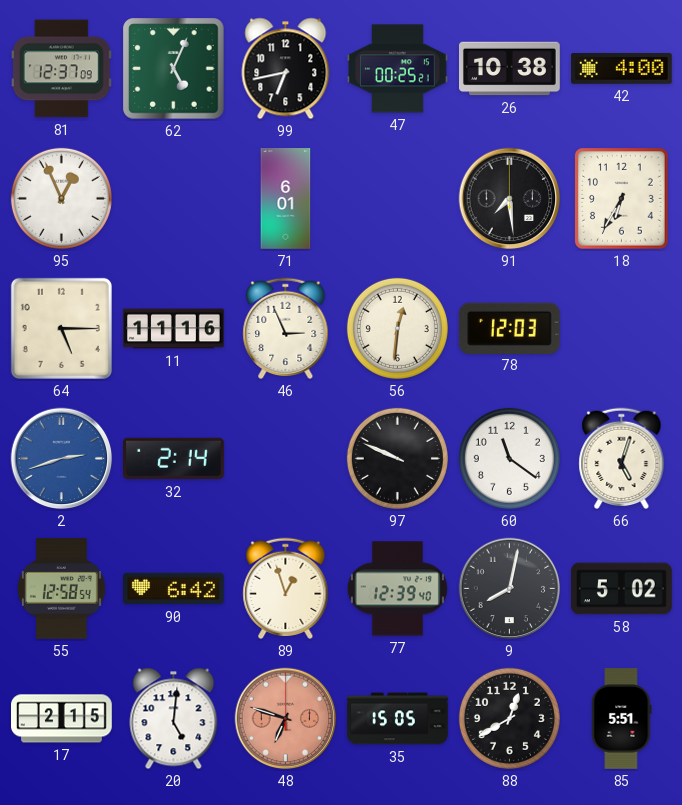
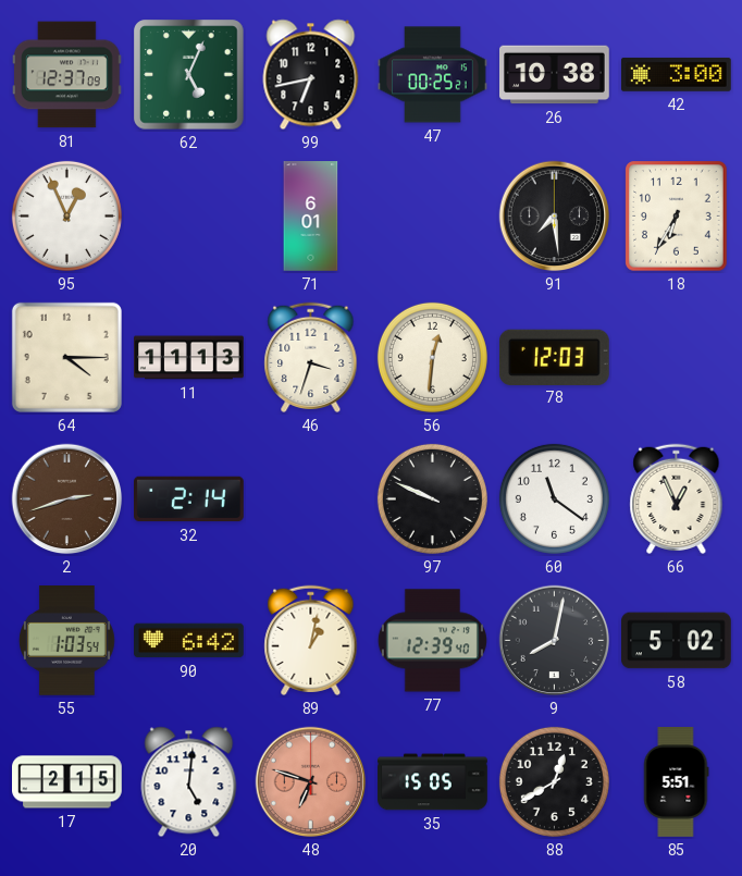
42: 4:00 -> 3:00 (677, 74)
64: 5:15 -> 4:15 (66, 357)
11: 11:16 -> 11:13 (189, 358)
46: 2:56 -> 3:33 (311, 358)
2 dial: blue -> brown (67, 499)
66: 5:03 -> 12:56 (677, 499)
55: 12:58 -> 1:03 (66, 641)
89: 12:57 -> 1:02 (311, 641)
